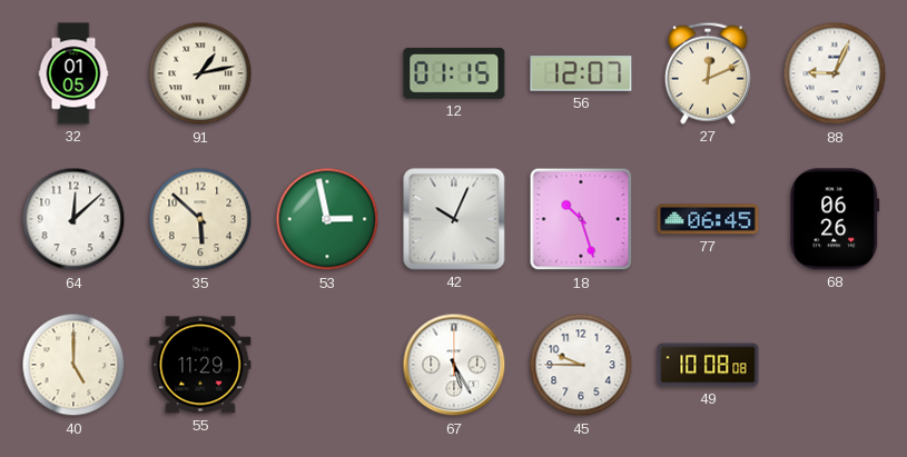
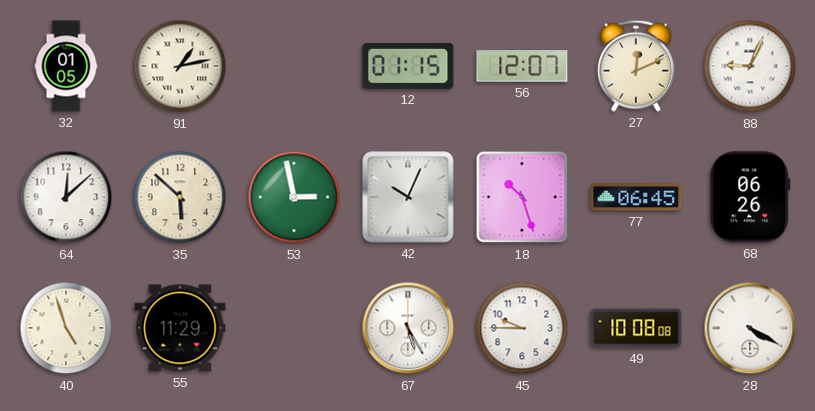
40: 5:00 -> 4:57 (66, 328)
28: none -> 4:20 (750, 328)
